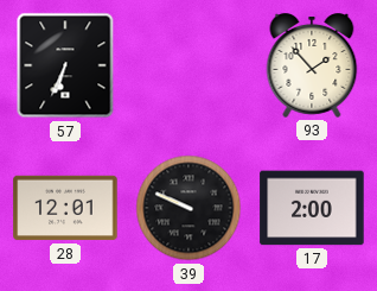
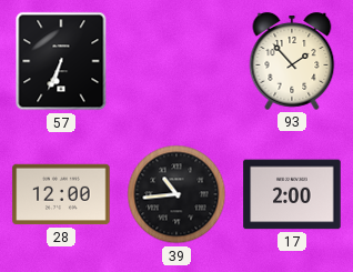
28: 12:01 -> 12:00 (61, 194)
39: 9:49 -> 10:44 (176, 194)
